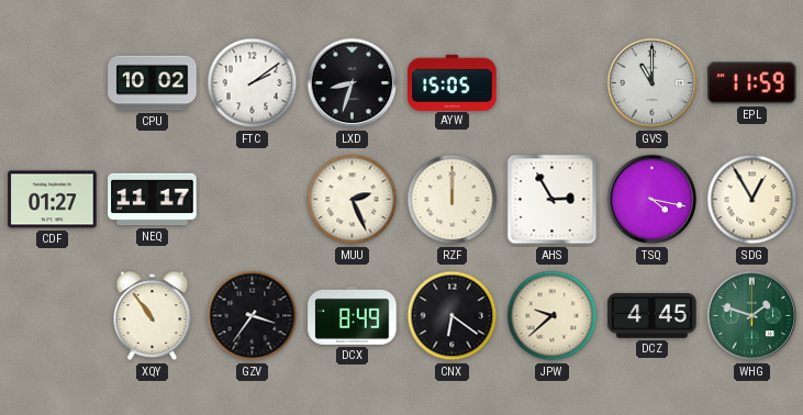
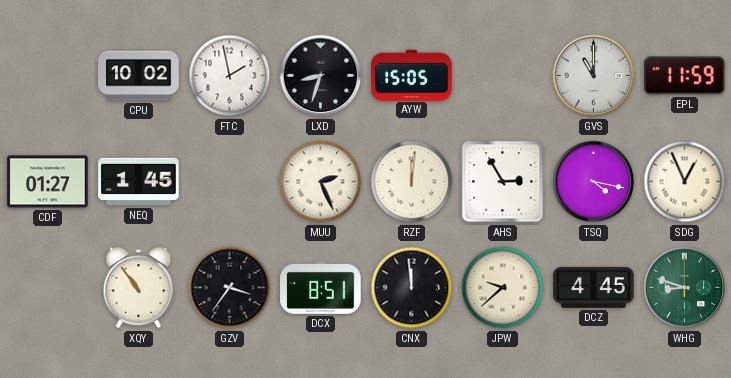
FTC: 2:09 -> 1:58 (230, 76)
NEQ: 11:17 -> 1:45 (139, 182)
RZF: 12:00 -> 12:01 (412, 182)
SDG: 12:55 -> 12:56 (685, 182)
DCX: 8:49 -> 8:51 (321, 287)
CNX: 6:21 -> 11:59 (412, 288)
WHG: 1:48 -> 8:48 (685, 288)
